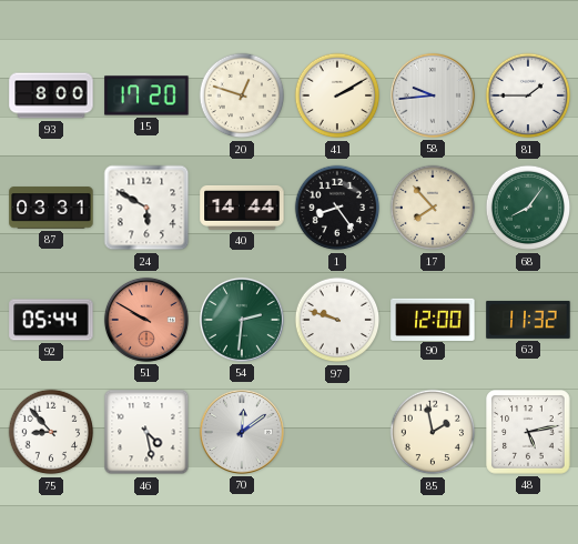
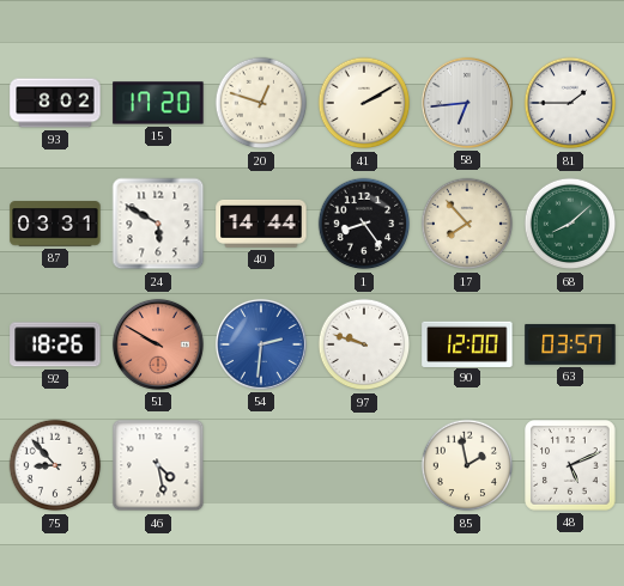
93: 8:00 -> 8:02 (55, 103)
58: 9:44 -> 6:44 (467, 103)
68: 8:06 -> 8:08 (570, 224)
92: 05:44 -> 18:26 (55, 344)
54 dial: green -> blue (261, 344)
63: 11:32 -> 03:57 (570, 344)
70: 12:09 -> none (242, 432)
48: 5:13 -> 5:11 (570, 465)
